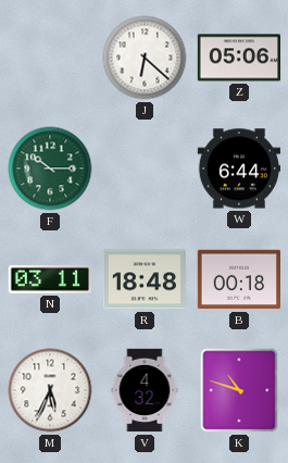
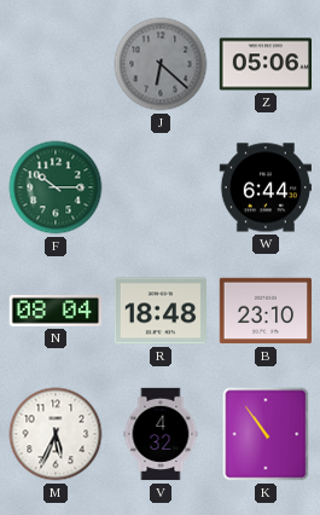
J dial: white -> grey (161, 64)
N: 03:11 -> 08:04 (54, 311)
B: 00:18 -> 23:10 (264, 311)
K: 10:48 -> 10:54 (266, 434)
